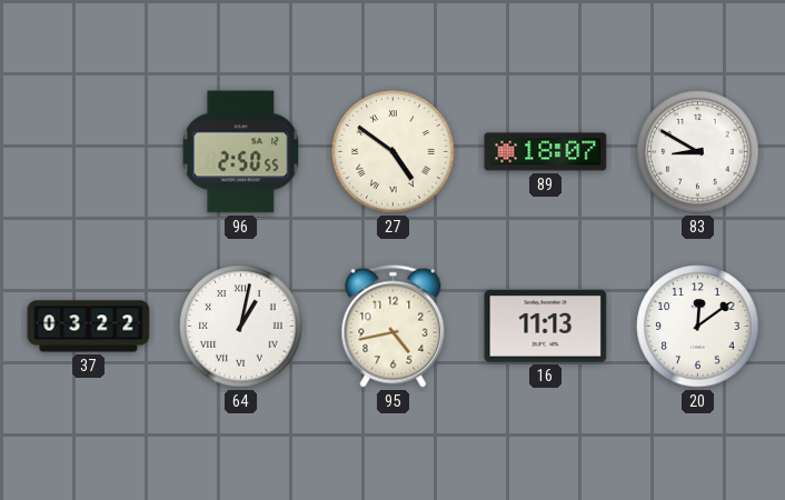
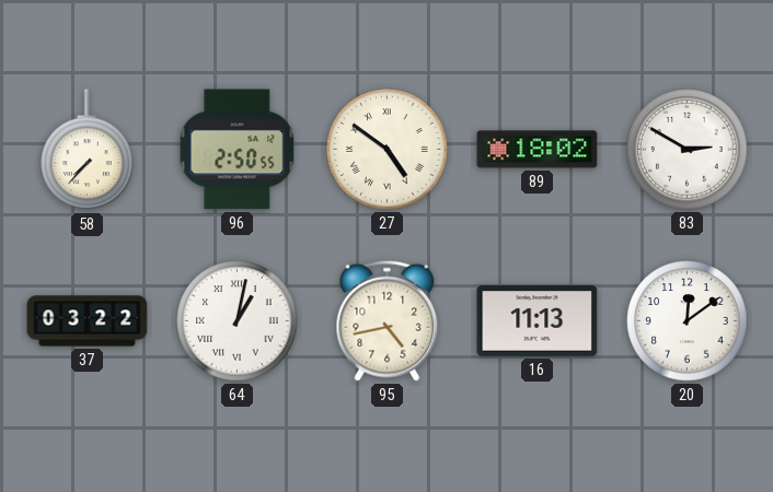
58: none -> 7:37 (88, 150)
89: 18:07 -> 18:02 (538, 150)
83: 8:50 -> 2:50 (688, 150)
